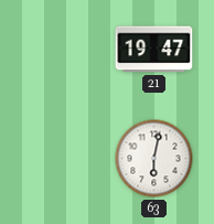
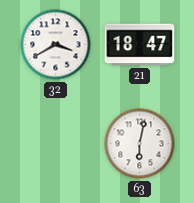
32: none -> 3:40 (56, 45)
21: 19:47 -> 18:47 (140, 45)
